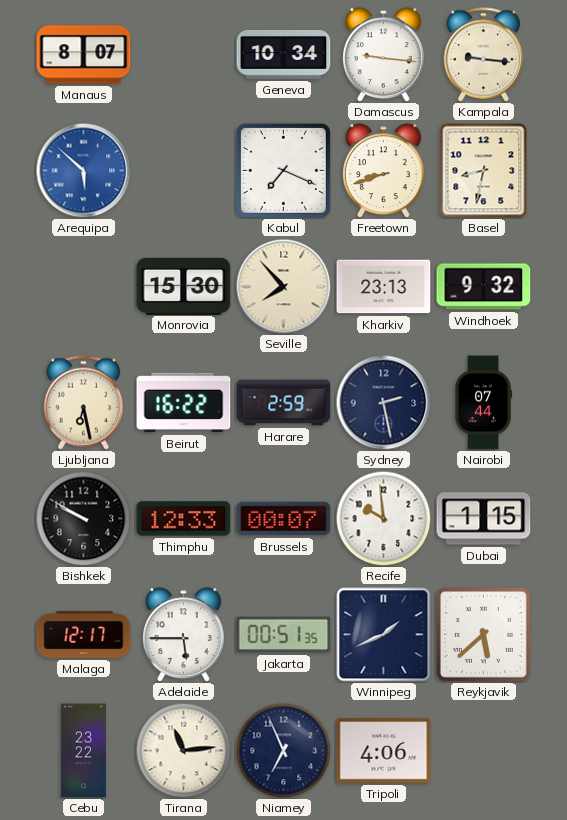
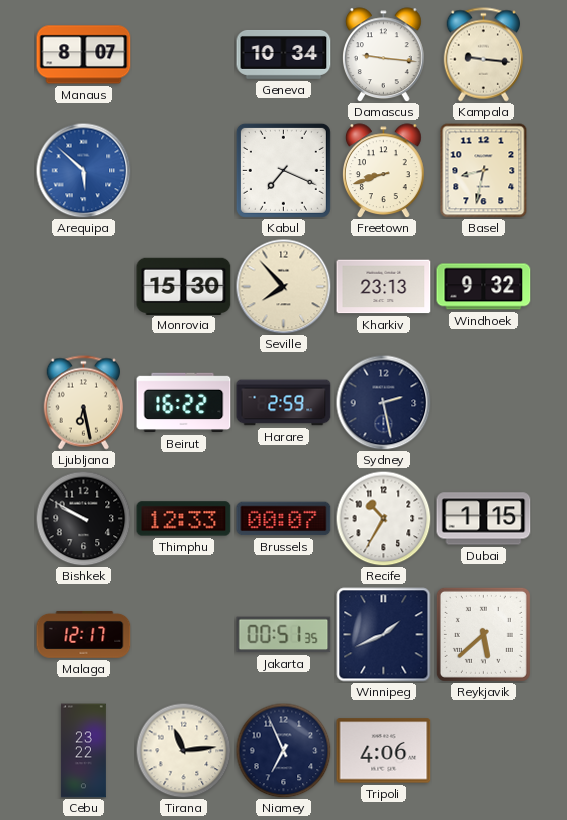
Nairobi: 07:44 -> none (482, 403)
Recife: 9:59 -> 10:35 (383, 518)
Adelaide: 5:45 -> none (184, 635)
